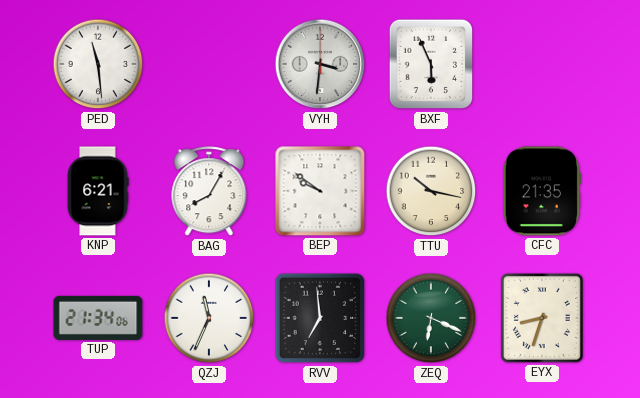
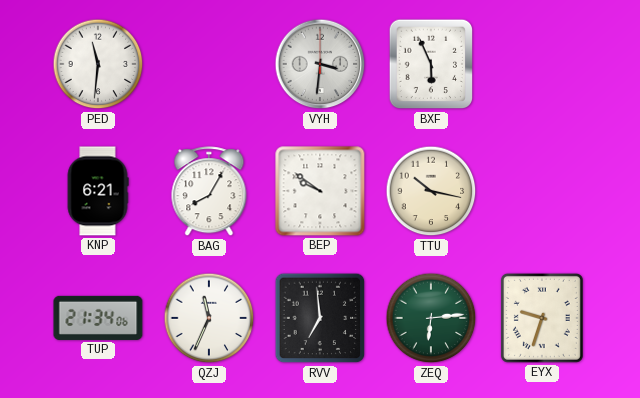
PED: 11:29 -> 11:31 (98, 64)
CFC: 21:35 -> none (542, 191)
ZEQ: 6:19 -> 6:14 (431, 318)
EYX: 8:33 -> 9:33 (542, 318)
